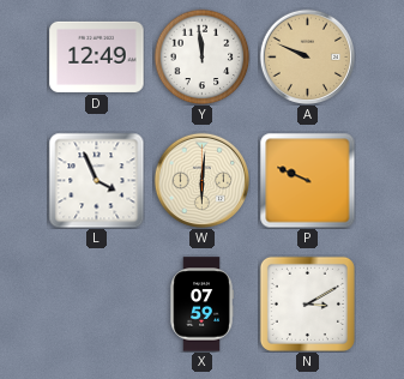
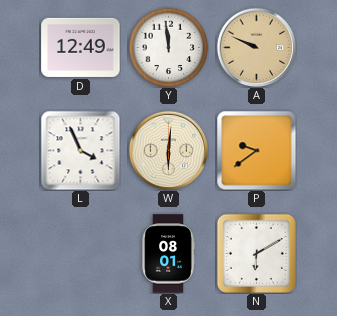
P: 9:49 -> 9:39 (256, 150)
X: 07:59 -> 08:01 (168, 254)
N: 3:10 -> 6:10 (256, 253)
